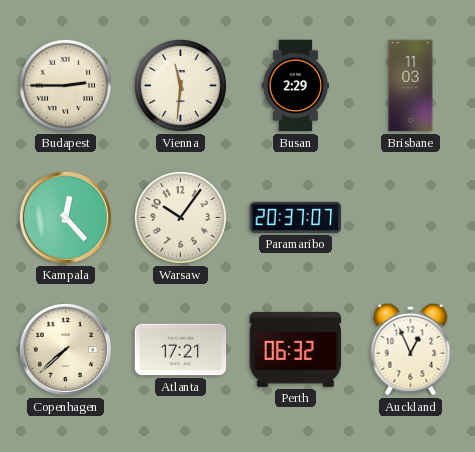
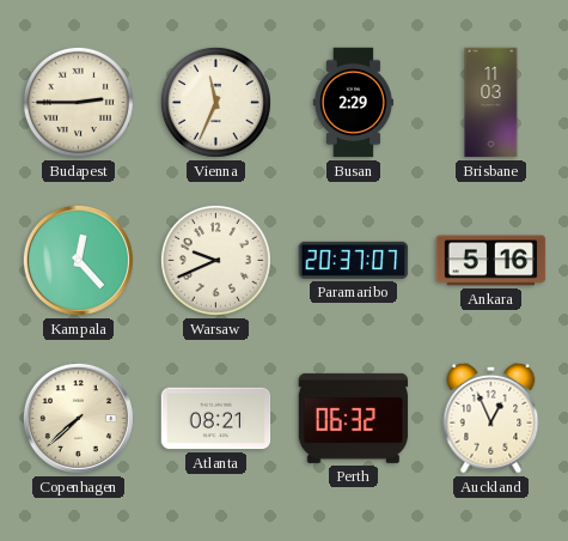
Vienna: 11:31 -> 11:34 (215, 102)
Warsaw: 10:06 -> 9:41 (215, 260)
Ankara: none -> 5:16 (491, 261)
Atlanta: 17:21 -> 08:21 (216, 419)
